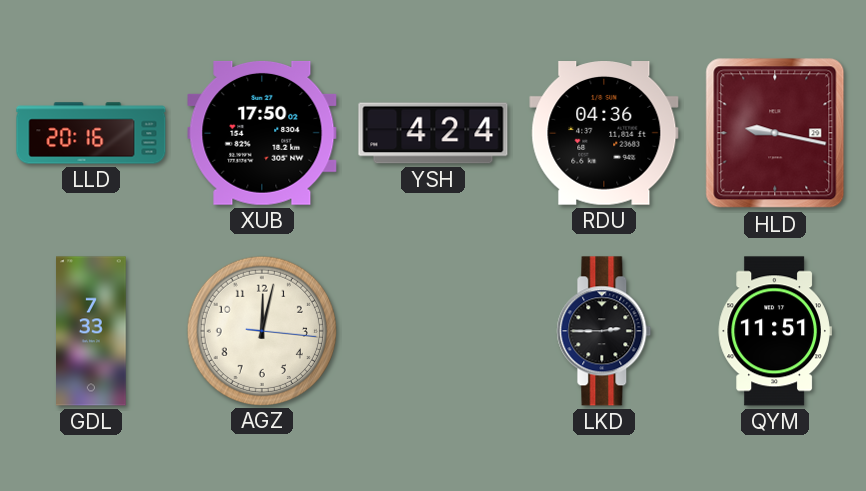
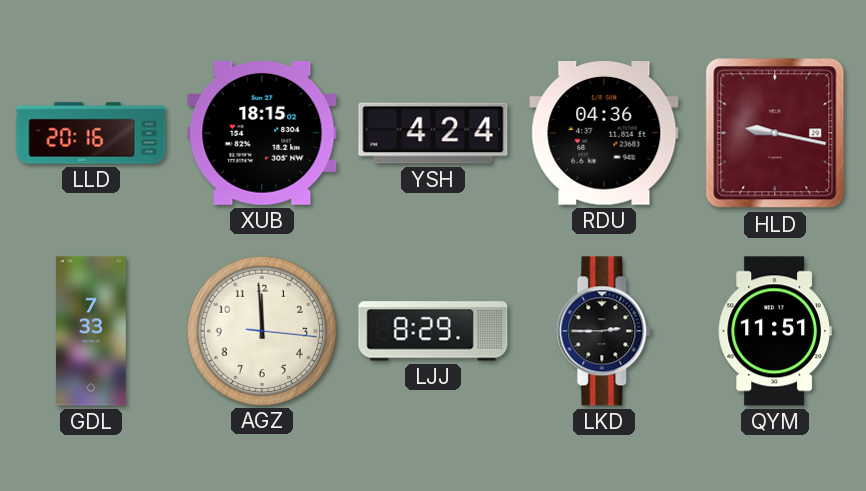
XUB: 17:50 -> 18:15 (262, 133)
AGZ: 12:02 -> 11:59 (261, 330)
LJJ: none -> 8:29 (433, 331)
